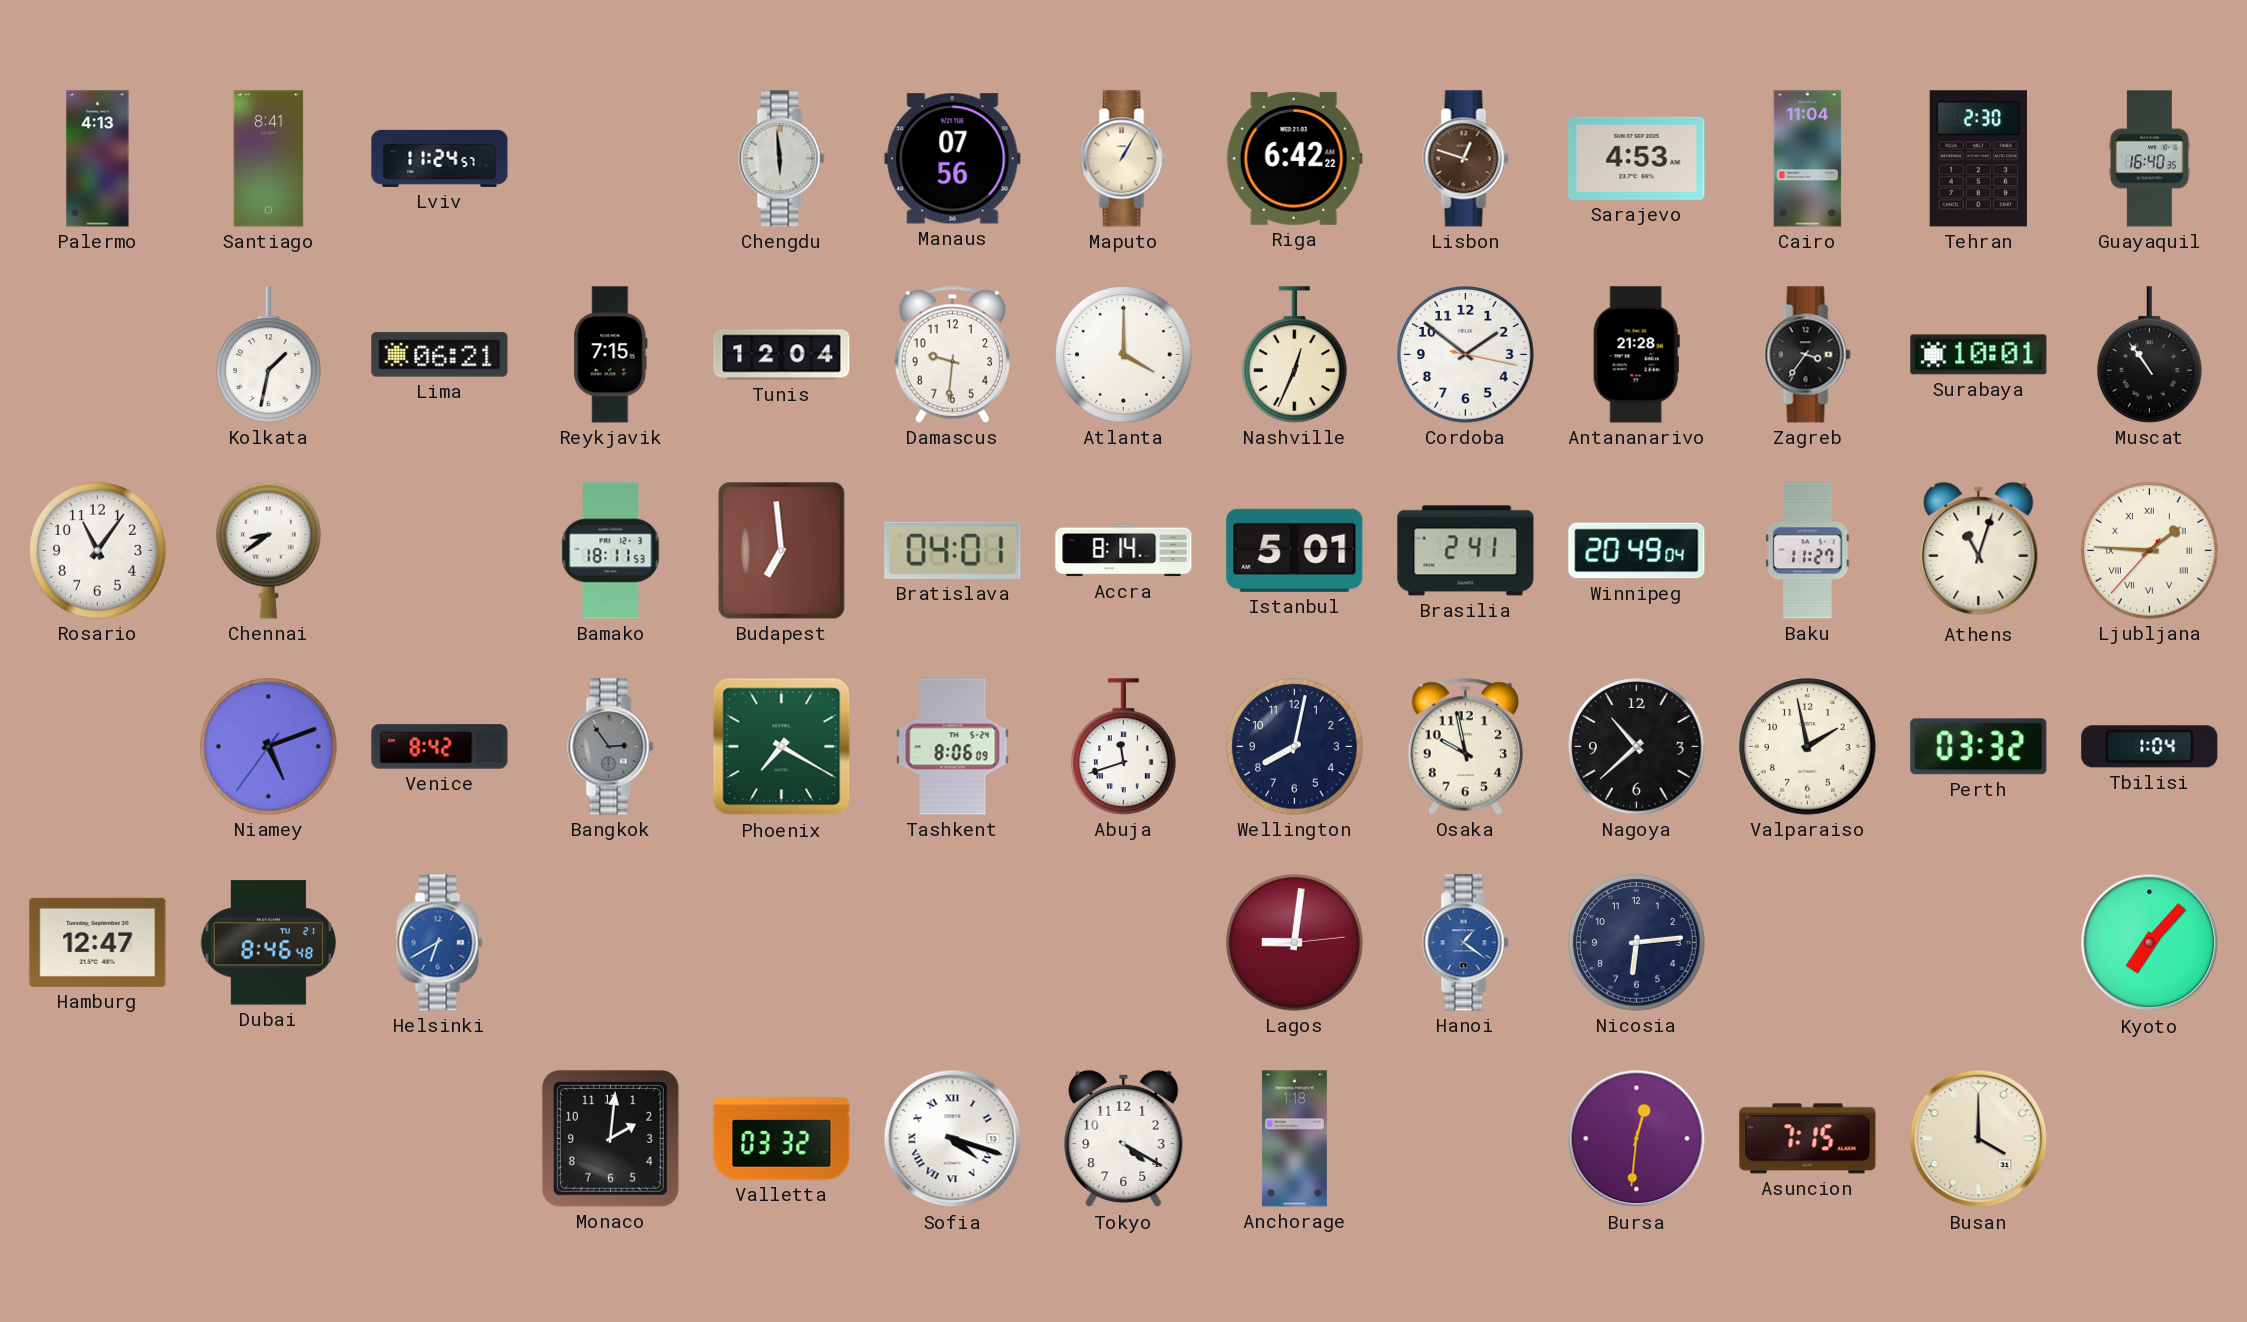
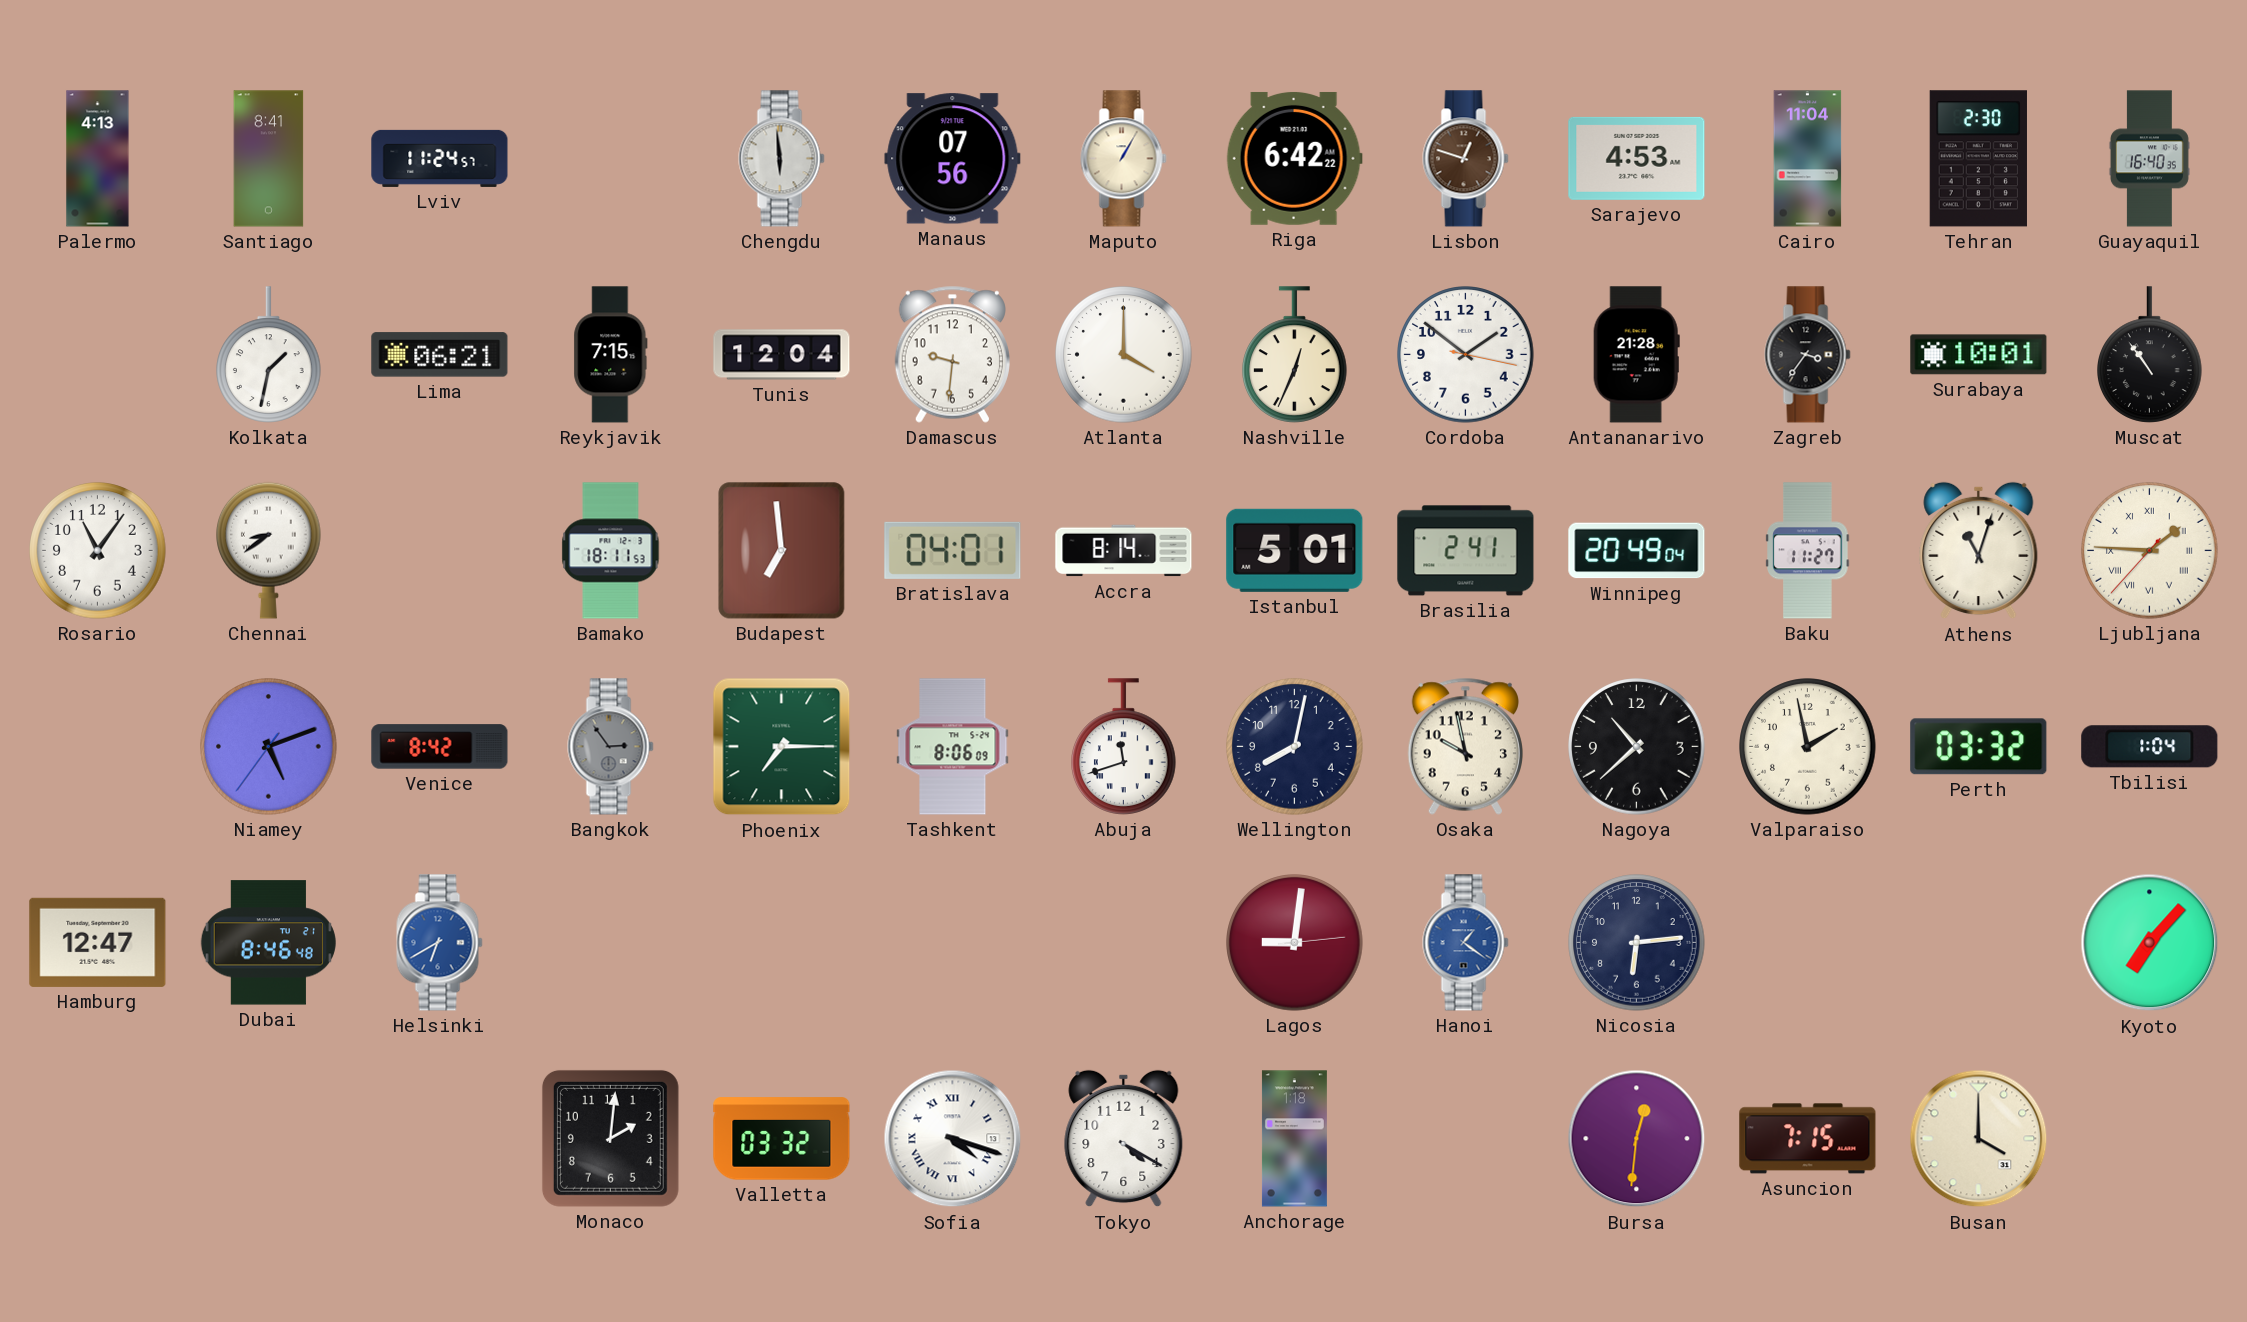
Phoenix: 7:20 -> 7:15 (782, 747)
